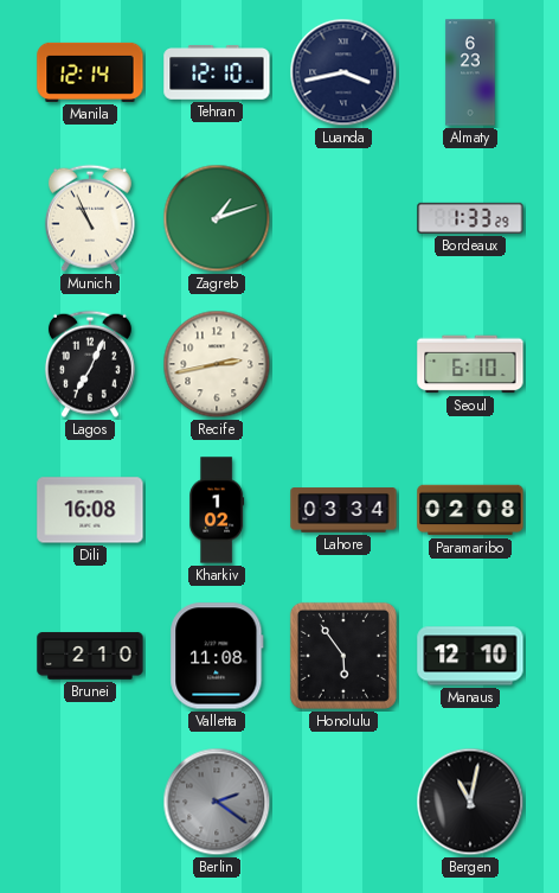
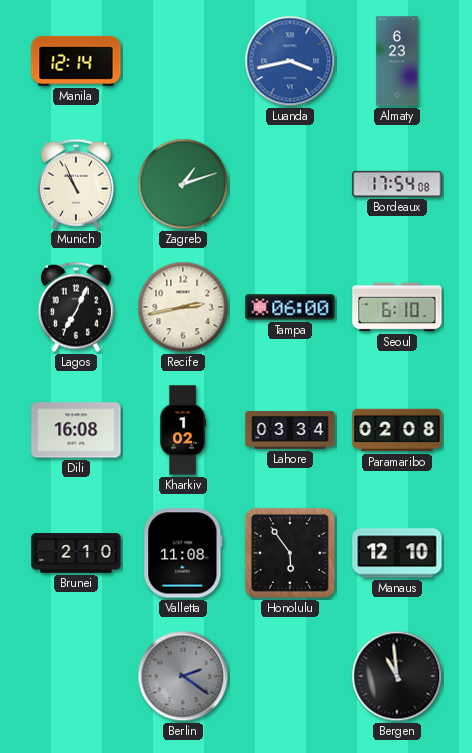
Tehran: 12:10 -> none (217, 74)
Luanda dial: navy -> blue (290, 61)
Bordeaux: 1:33 -> 17:54 (397, 184)
Tampa: none -> 06:00 (290, 307)
Bergen: 11:02 -> 10:59 (397, 676)
